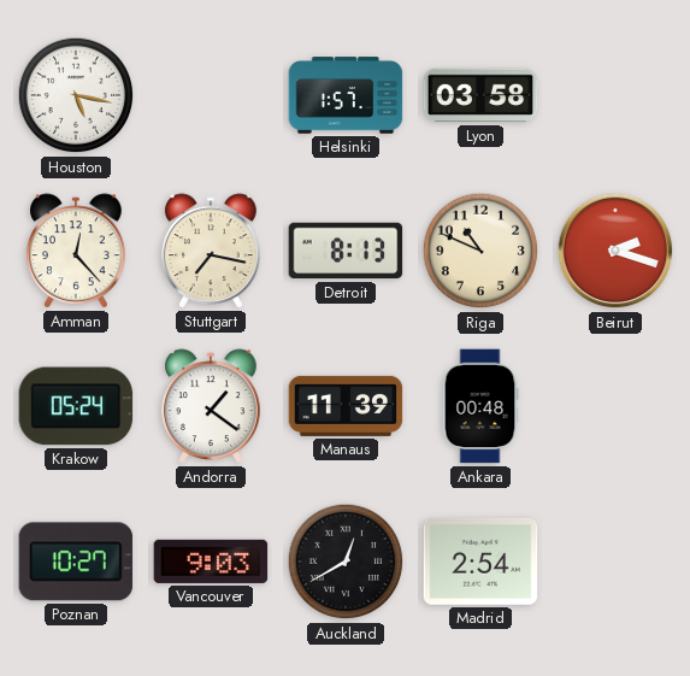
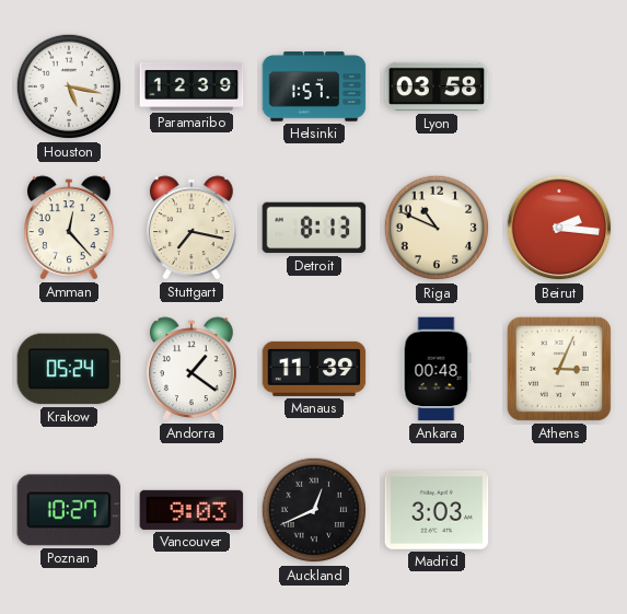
Paramaribo: none -> 12:39 (191, 86)
Beirut: 2:18 -> 2:16 (559, 228)
Athens: none -> 3:04 (559, 369)
Auckland: 12:40 -> 12:41 (314, 510)
Madrid: 2:54 -> 3:03 (437, 510)
